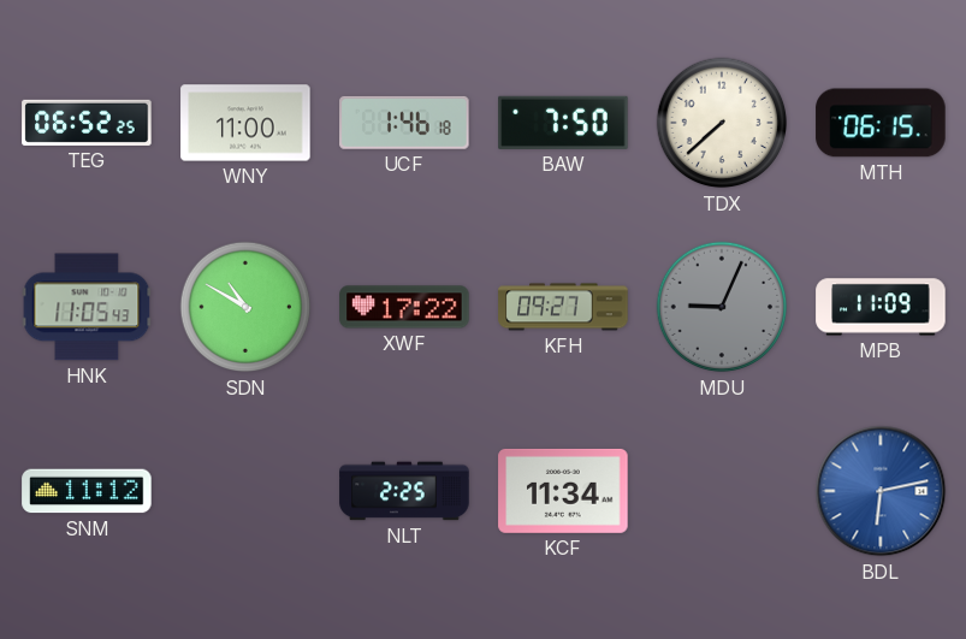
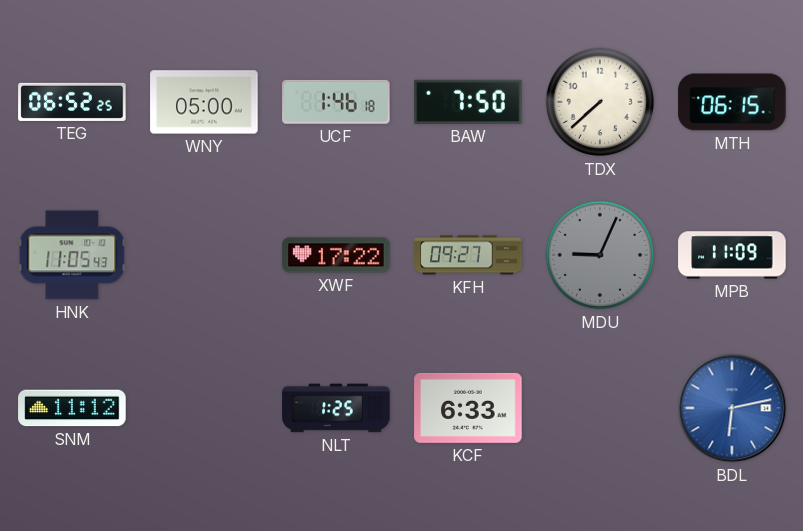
WNY: 11:00 -> 05:00 (204, 102)
SDN: 10:50 -> none (245, 307)
NLT: 2:25 -> 1:25 (336, 408)
KCF: 11:34 -> 6:33 (468, 408)
